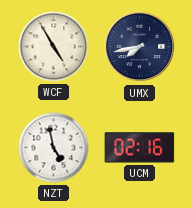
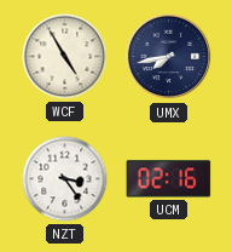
NZT: 4:58 -> 3:24 (65, 179)
